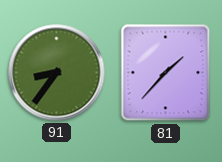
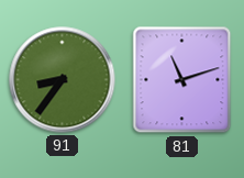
81: 1:37 -> 11:12 (182, 80)
